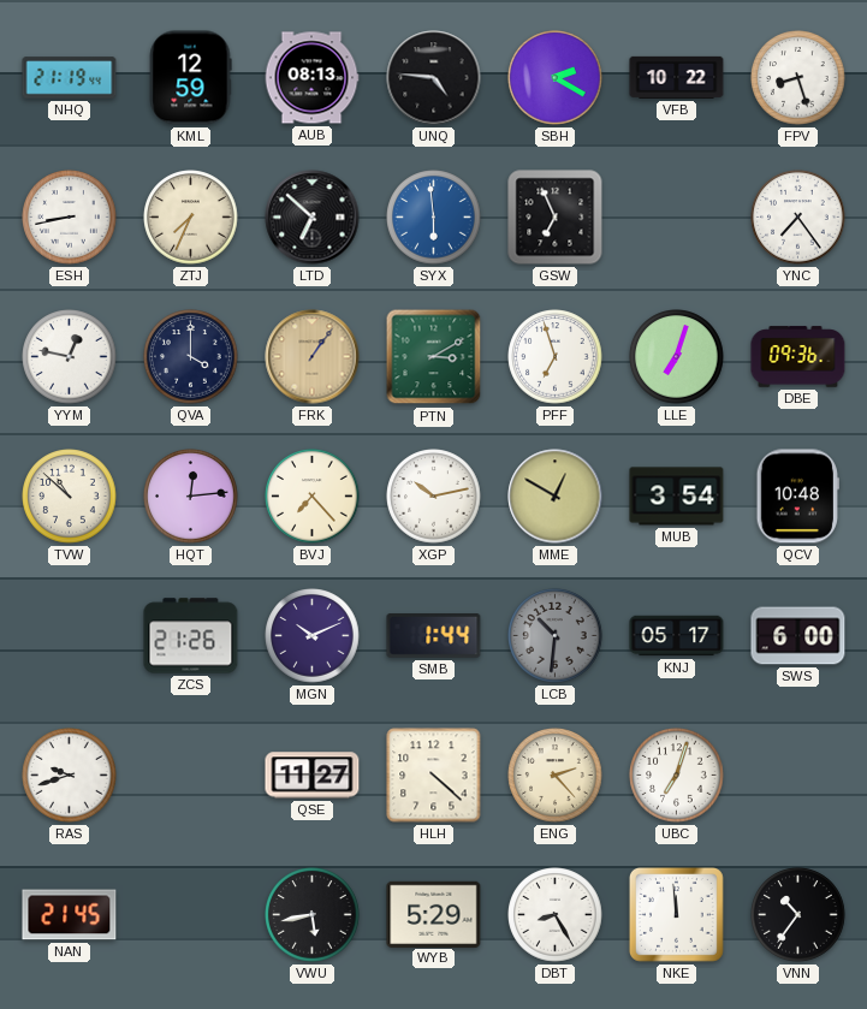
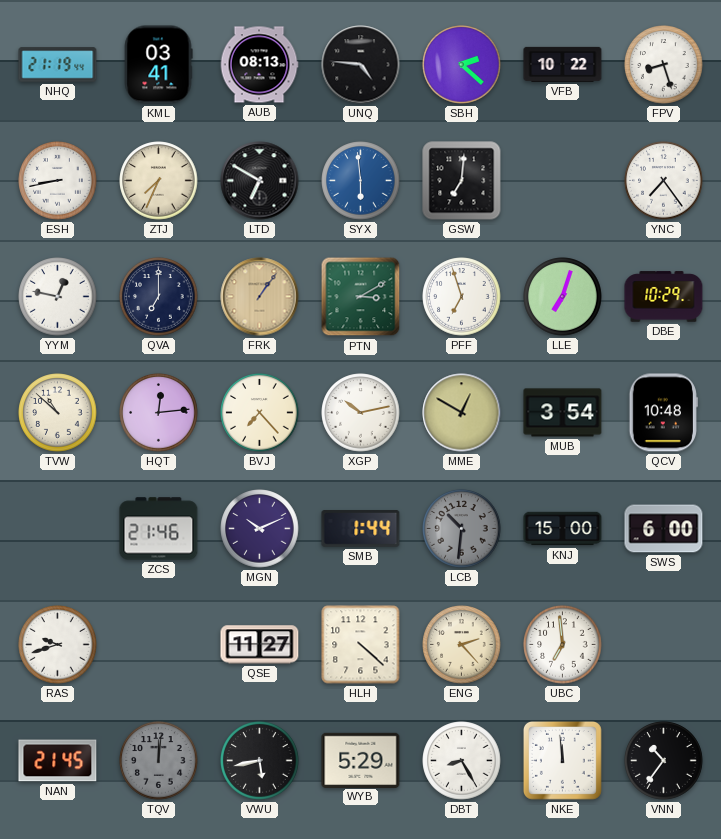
KML: 12:59 -> 03:41 (158, 65)
SBH: 2:20 -> 2:22 (462, 65)
LTD: 6:52 -> 6:50 (260, 181)
GSW: 6:56 -> 7:01 (462, 181)
QVA: 4:00 -> 7:00 (159, 297)
DBE: 09:36 -> 10:29 (664, 297)
ZCS: 21:26 -> 21:46 (159, 529)
KNJ: 05:17 -> 15:00 (563, 529)
UBC: 7:03 -> 6:59 (563, 645)
TQV: none -> 12:01 (159, 761)
